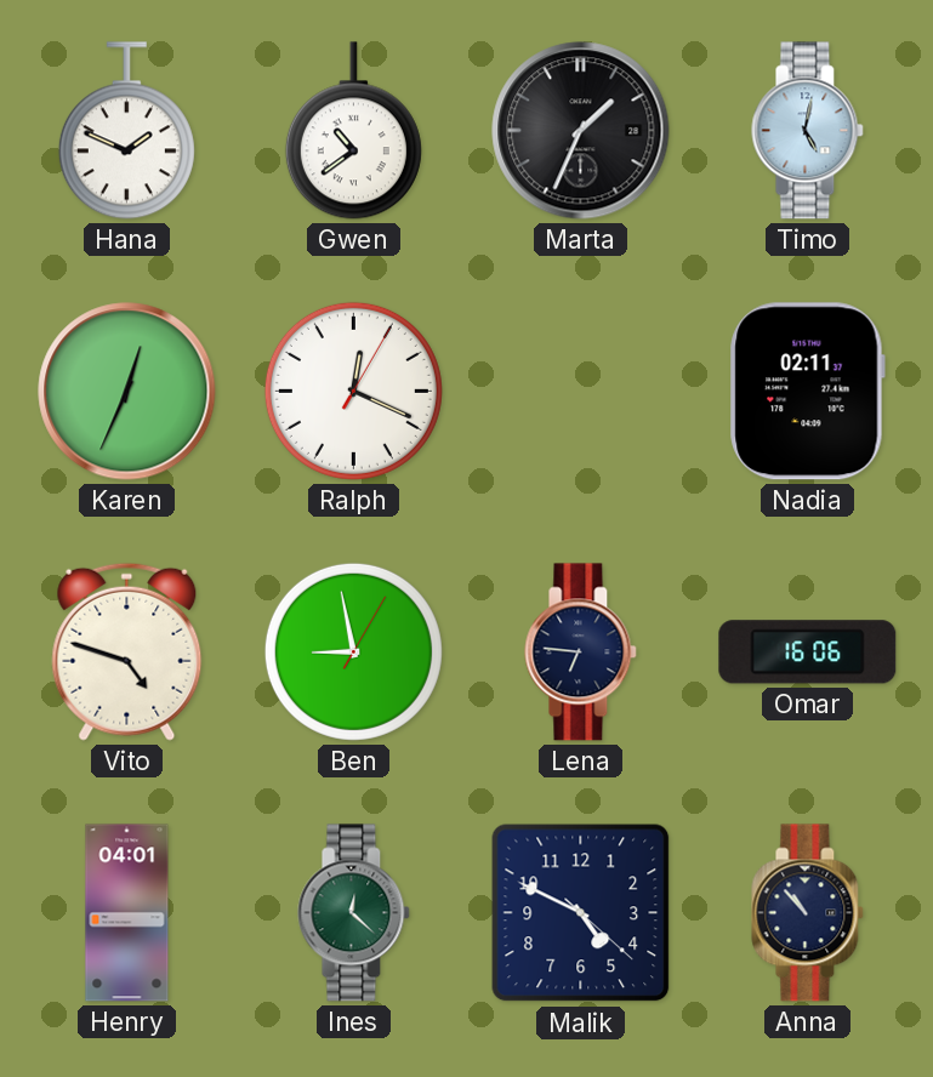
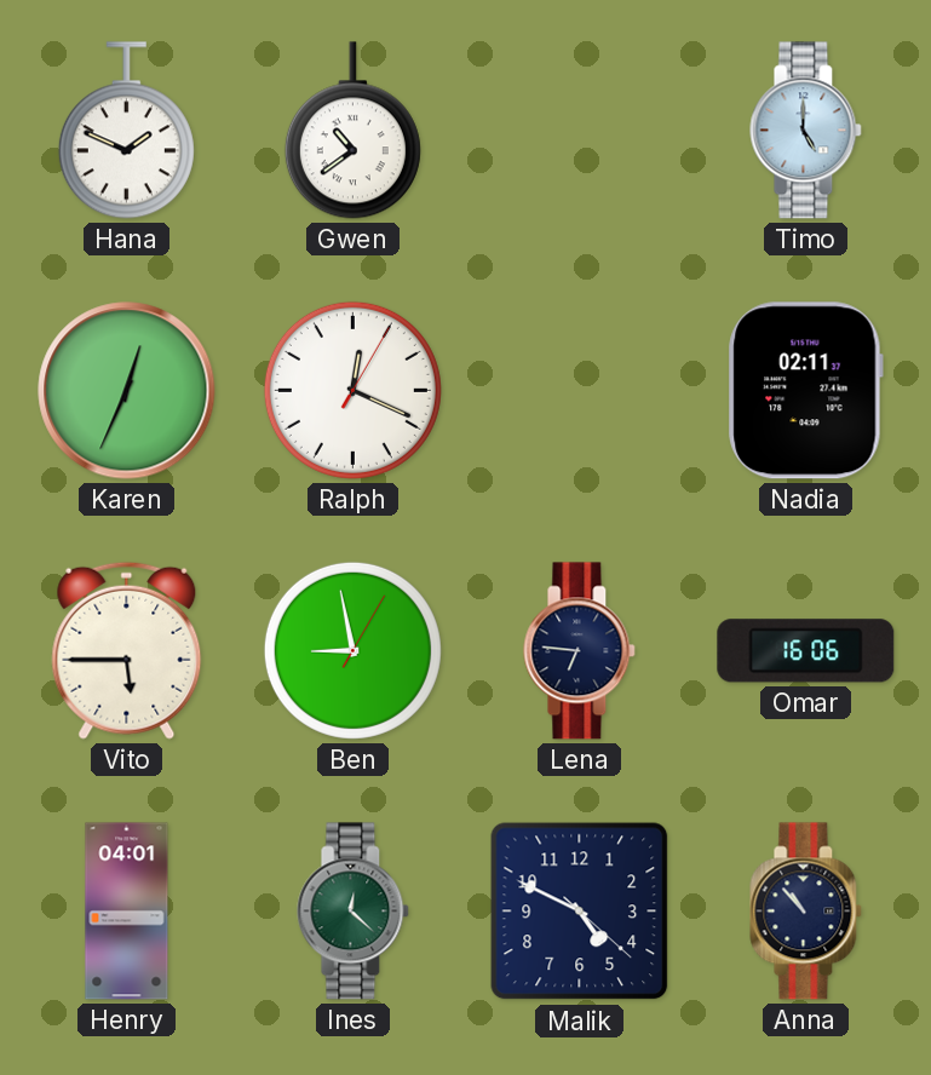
Marta: 1:34 -> none (581, 131)
Timo: 5:02 -> 5:00 (806, 131)
Vito: 4:48 -> 5:45 (127, 650)
